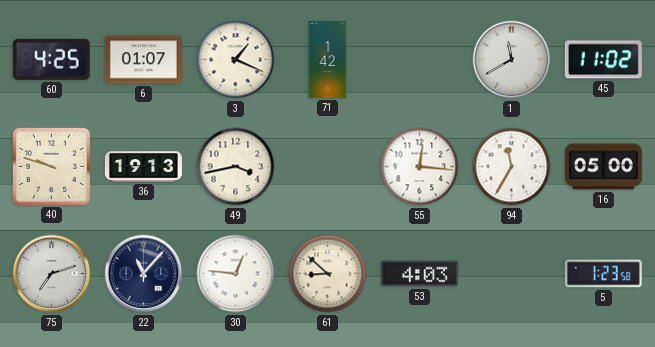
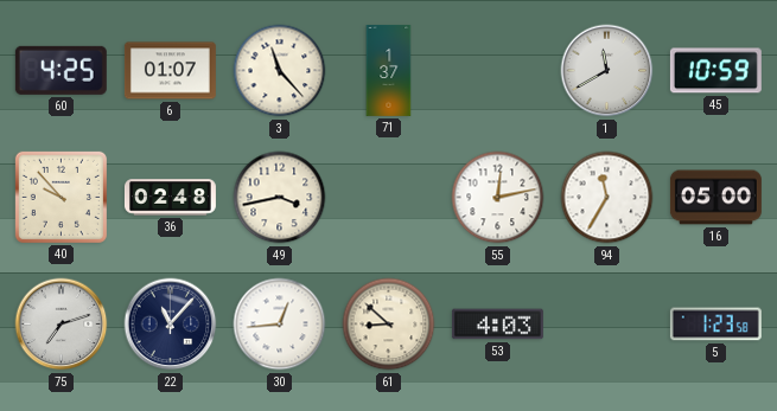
3: 1:19 -> 11:23 (280, 71)
71: 1:42 -> 1:37 (389, 70)
45: 11:02 -> 10:59 (715, 71)
40: 9:48 -> 9:53 (60, 197)
36: 19:13 -> 02:48 (170, 198)
55: 12:16 -> 12:13 (498, 198)
30: 12:46 -> 12:44 (280, 325)
